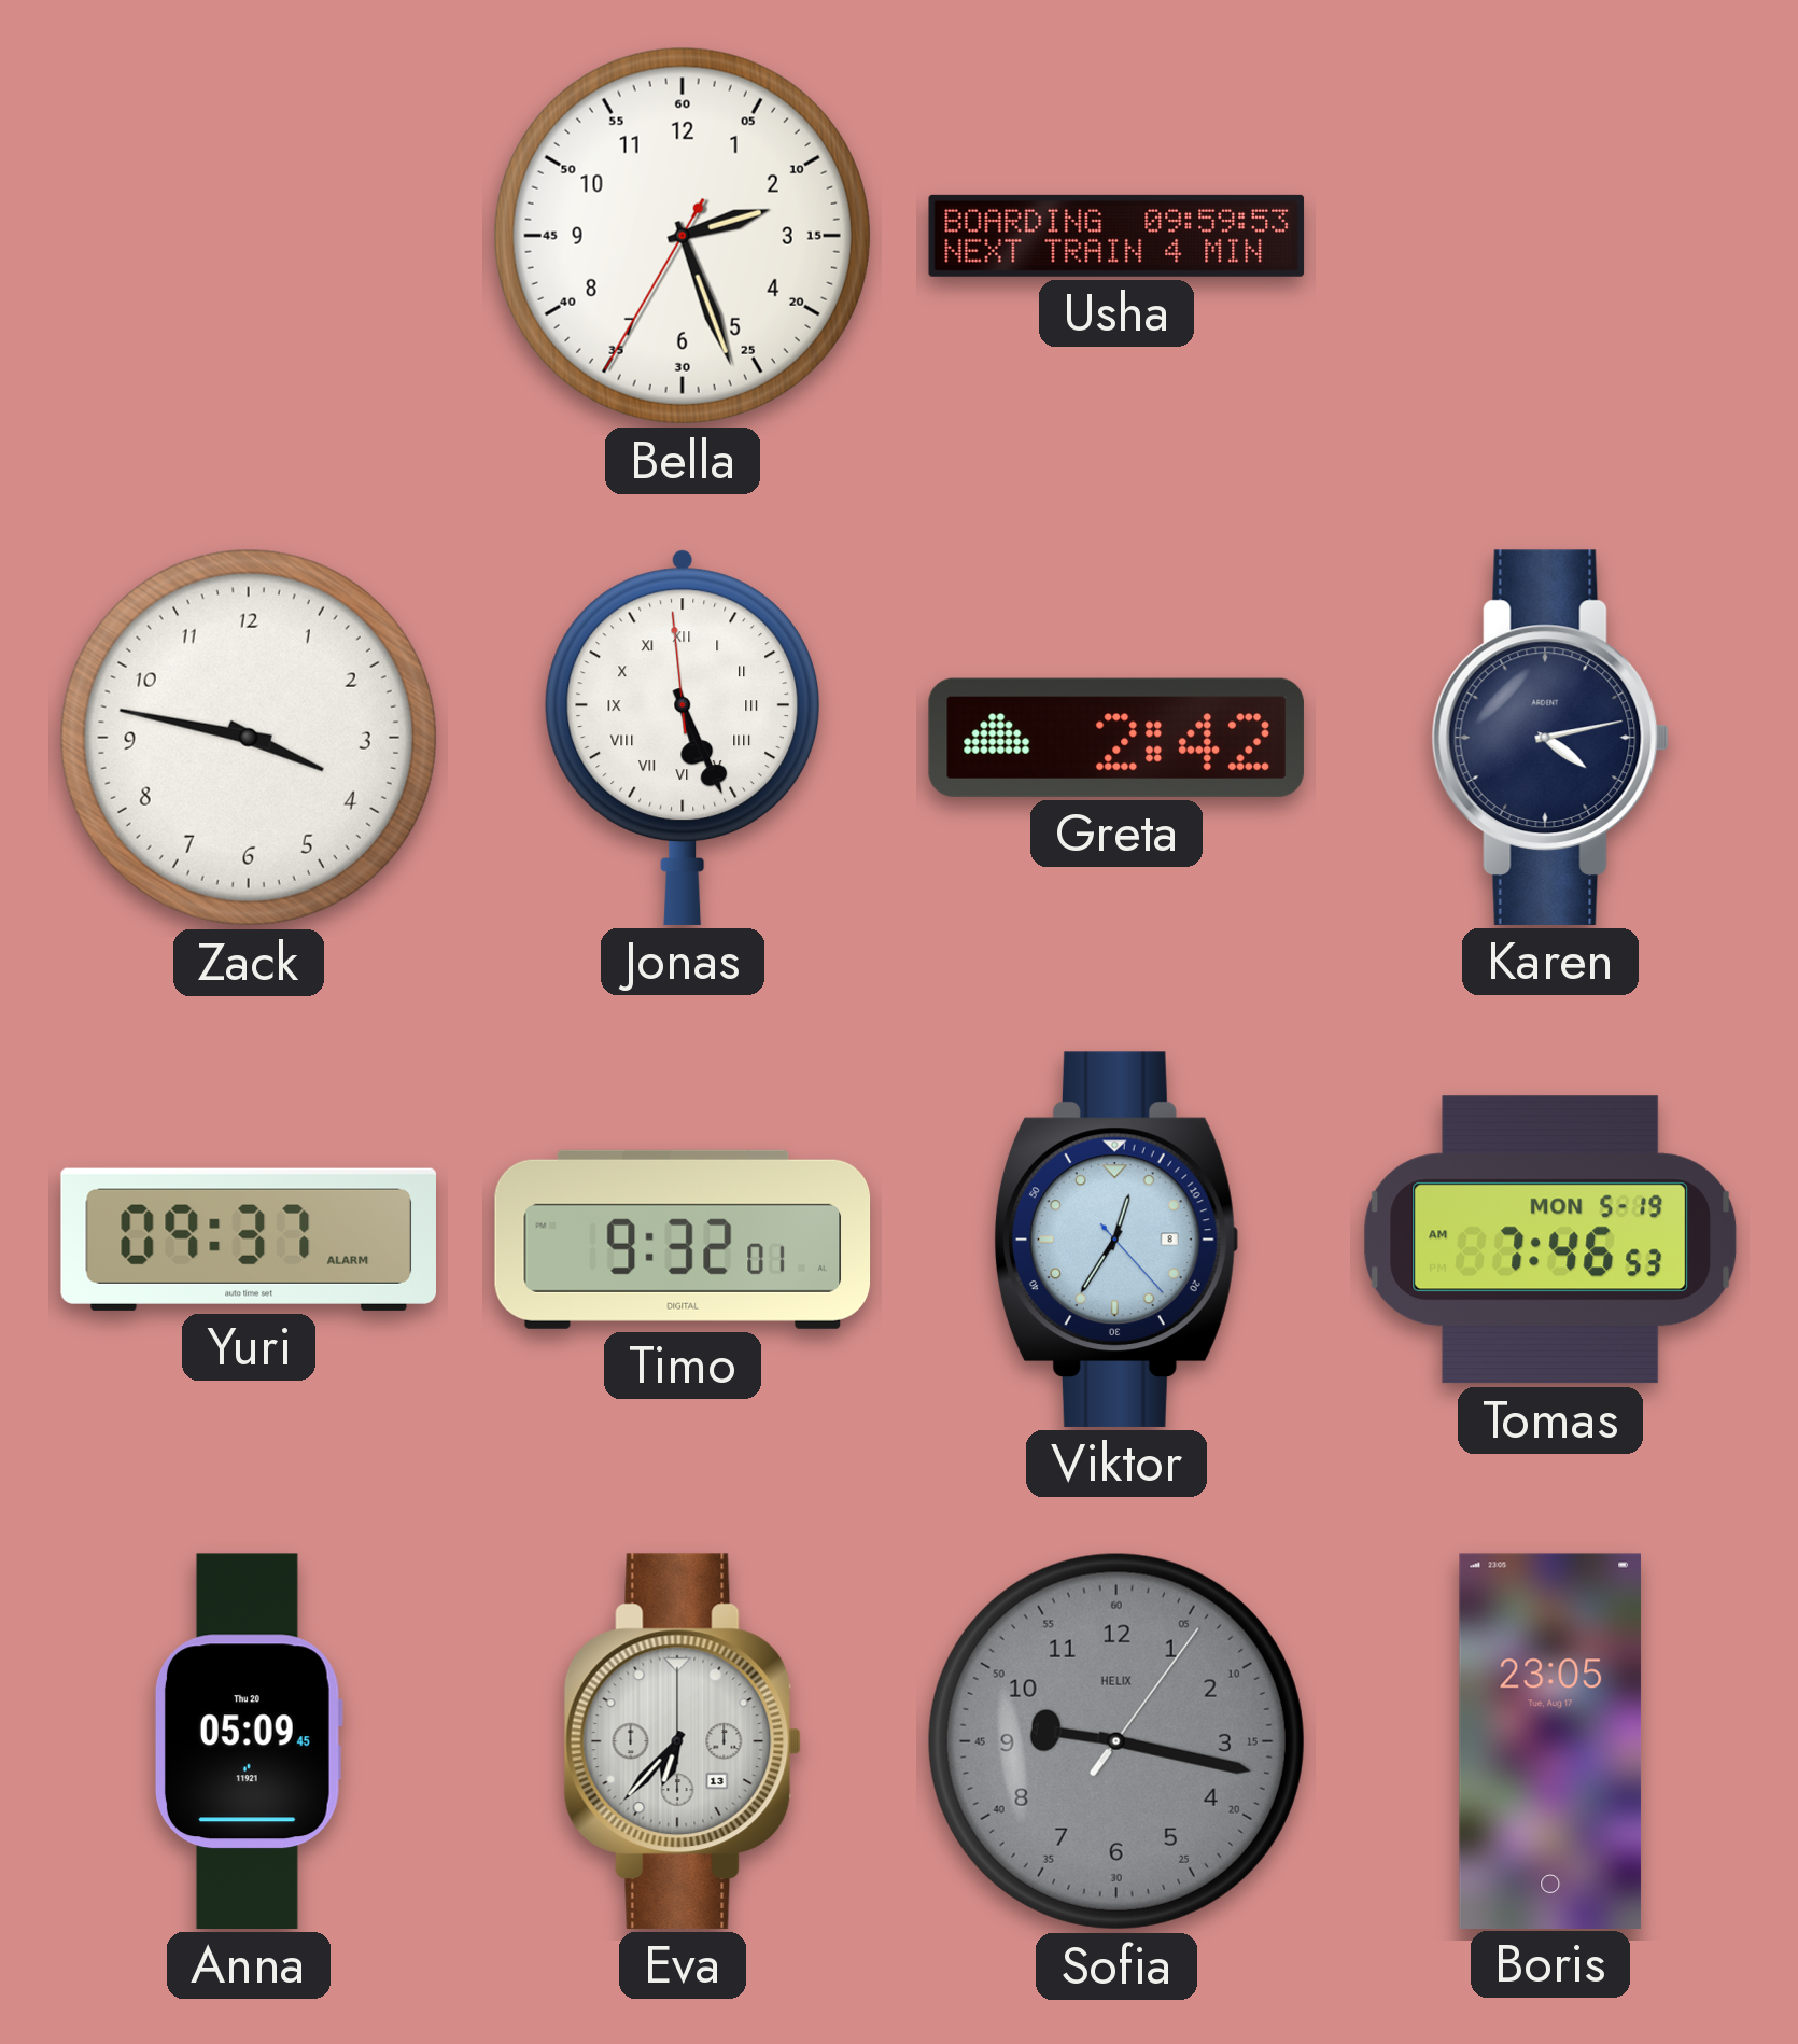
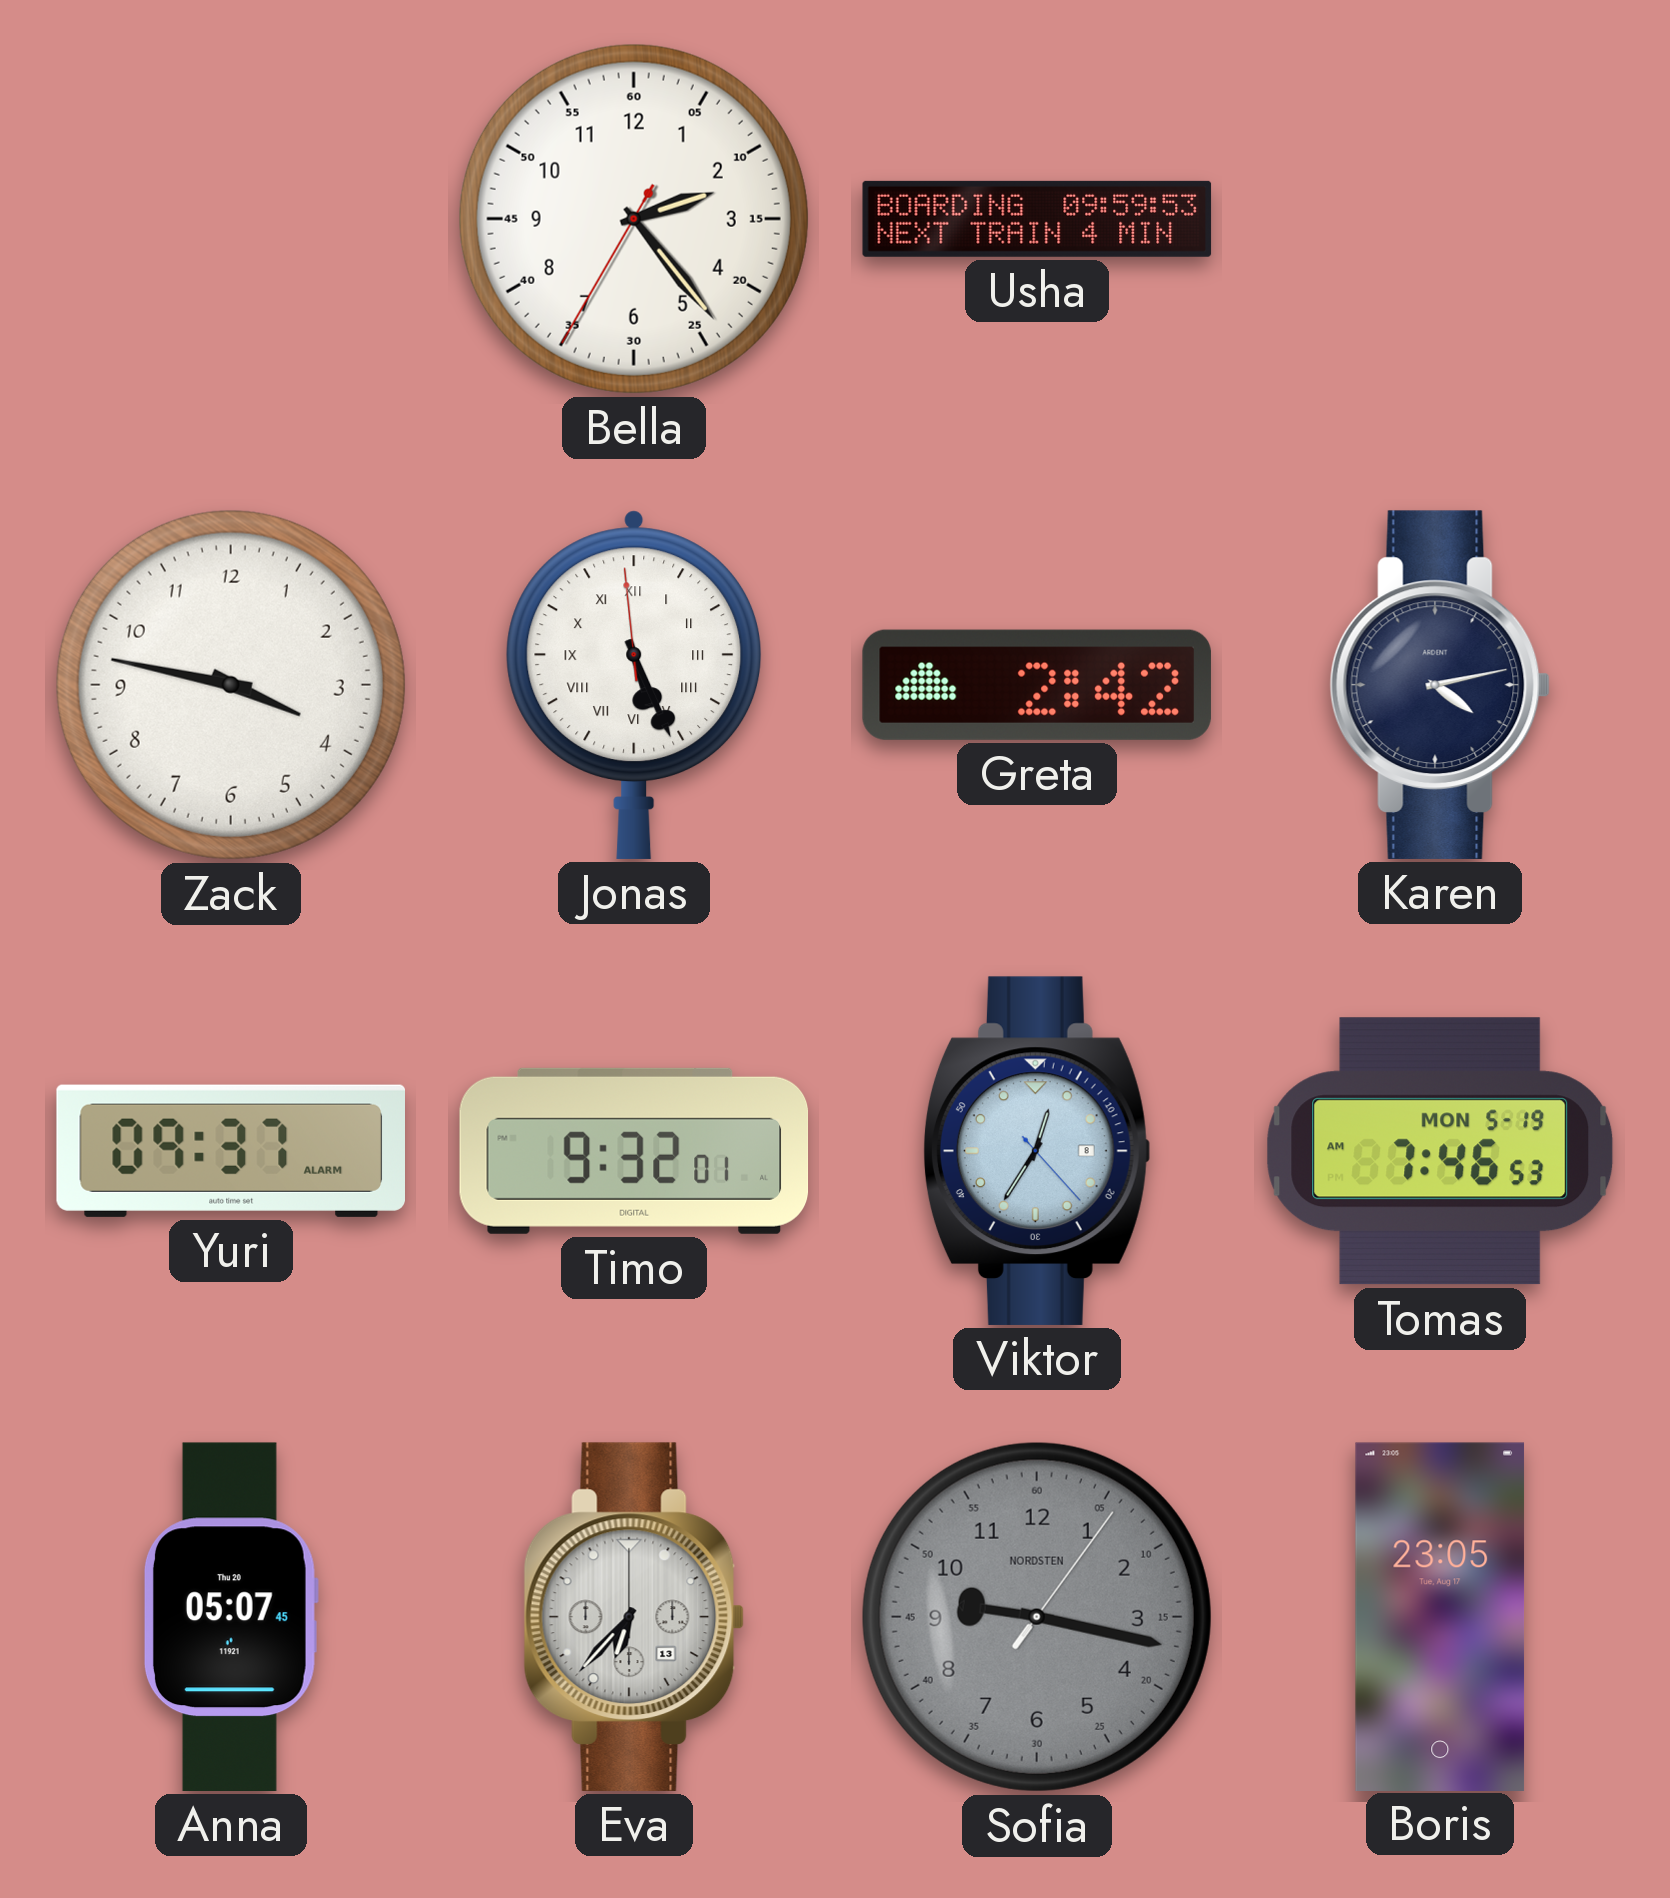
Bella: 2:26 -> 2:23 (634, 219)
Anna: 05:09 -> 05:07 (230, 1617)
Sofia brand: HELIX -> NORDSTEN (1037, 1617)
